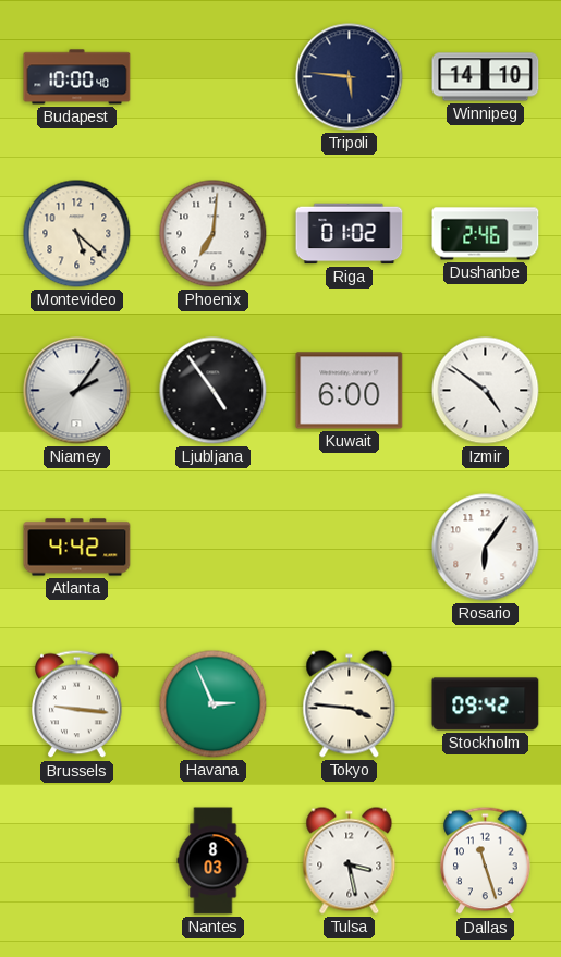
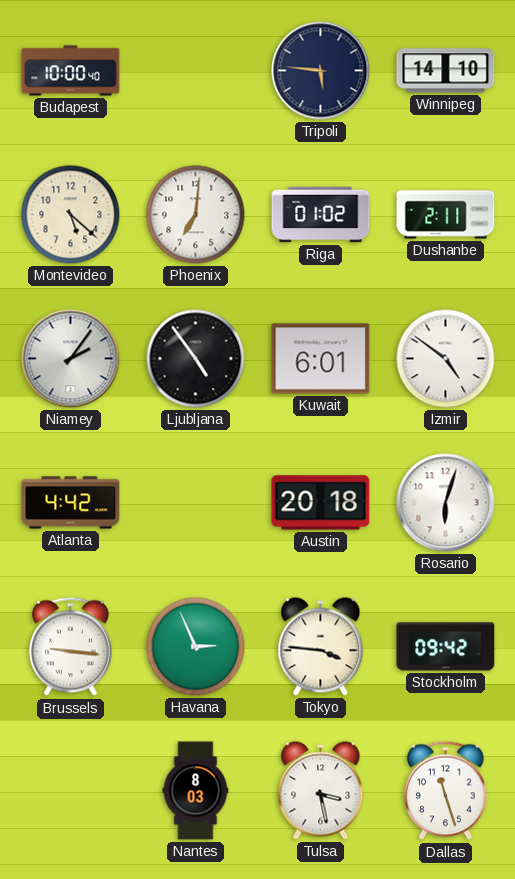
Dushanbe: 2:46 -> 2:11 (446, 215)
Kuwait: 6:00 -> 6:01 (321, 359)
Austin: none -> 20:18 (321, 503)
Rosario: 6:06 -> 6:03 (446, 503)
